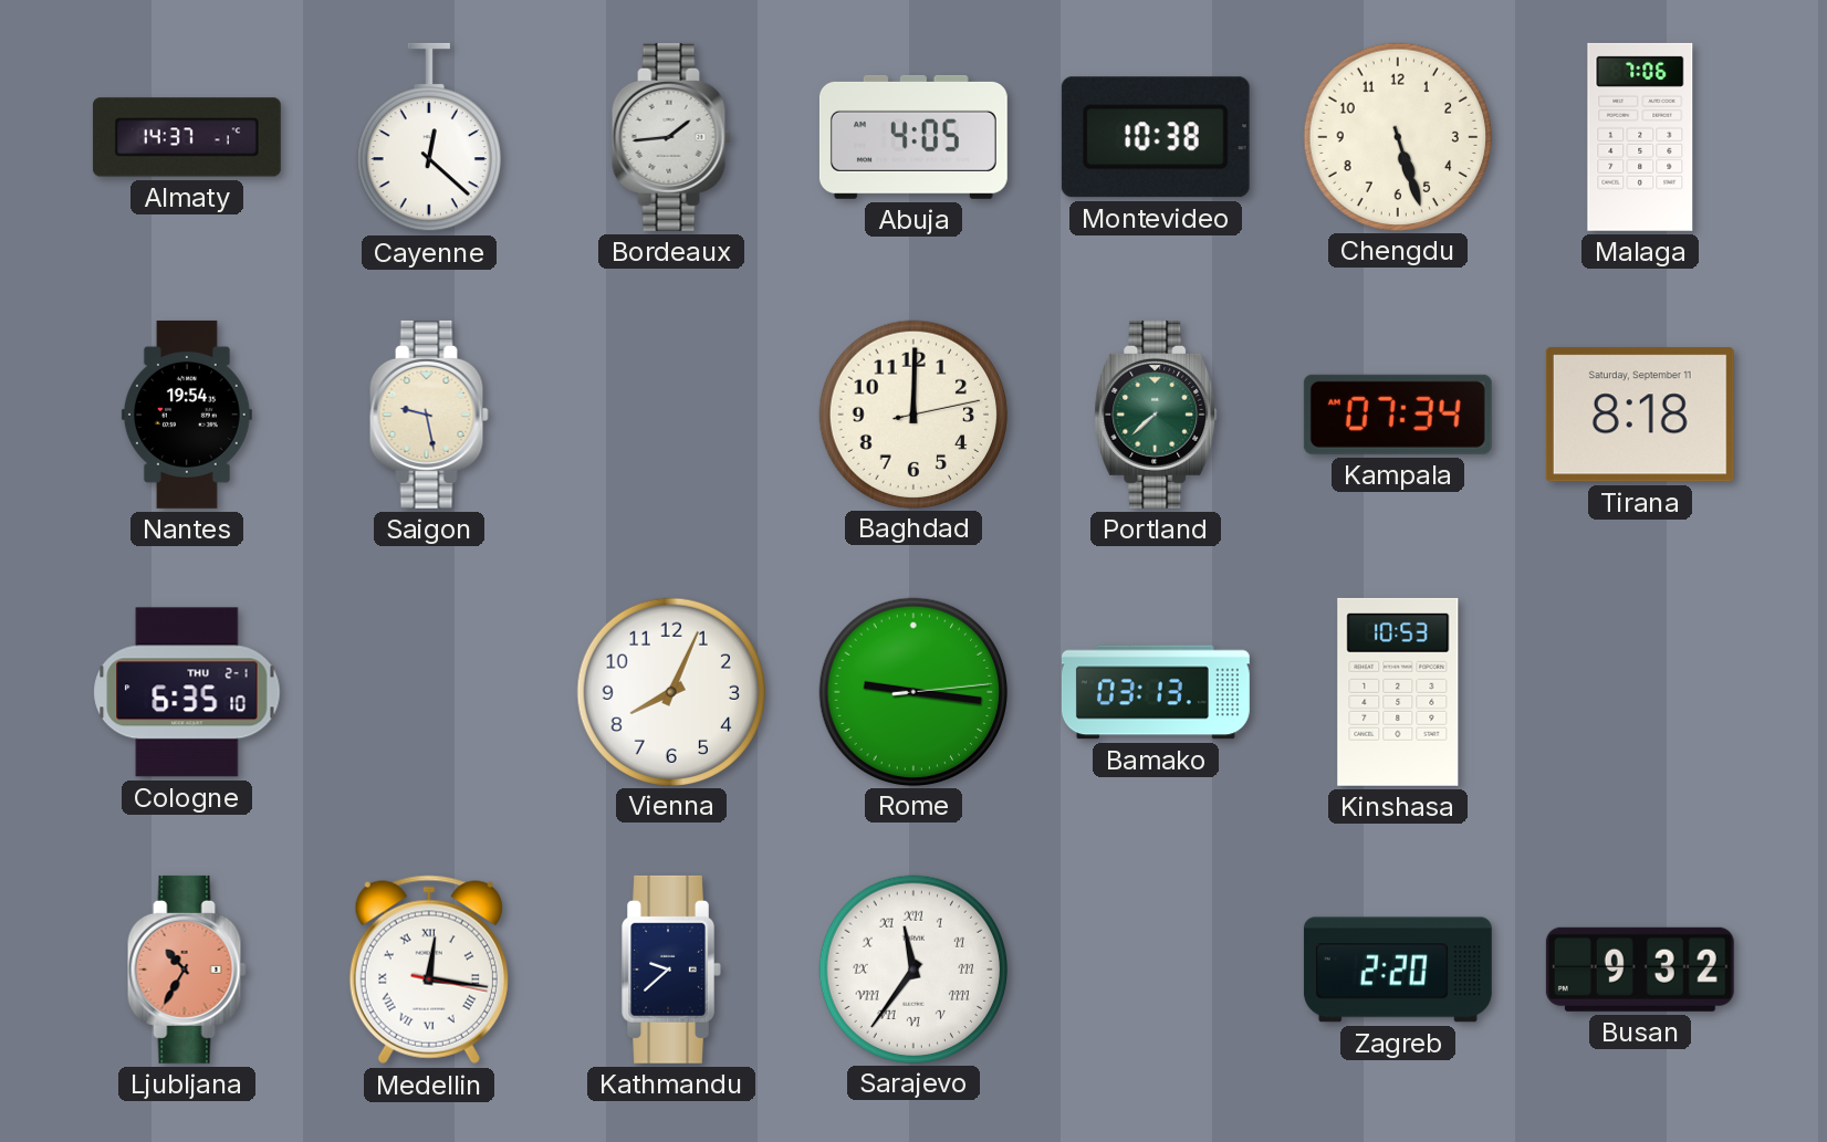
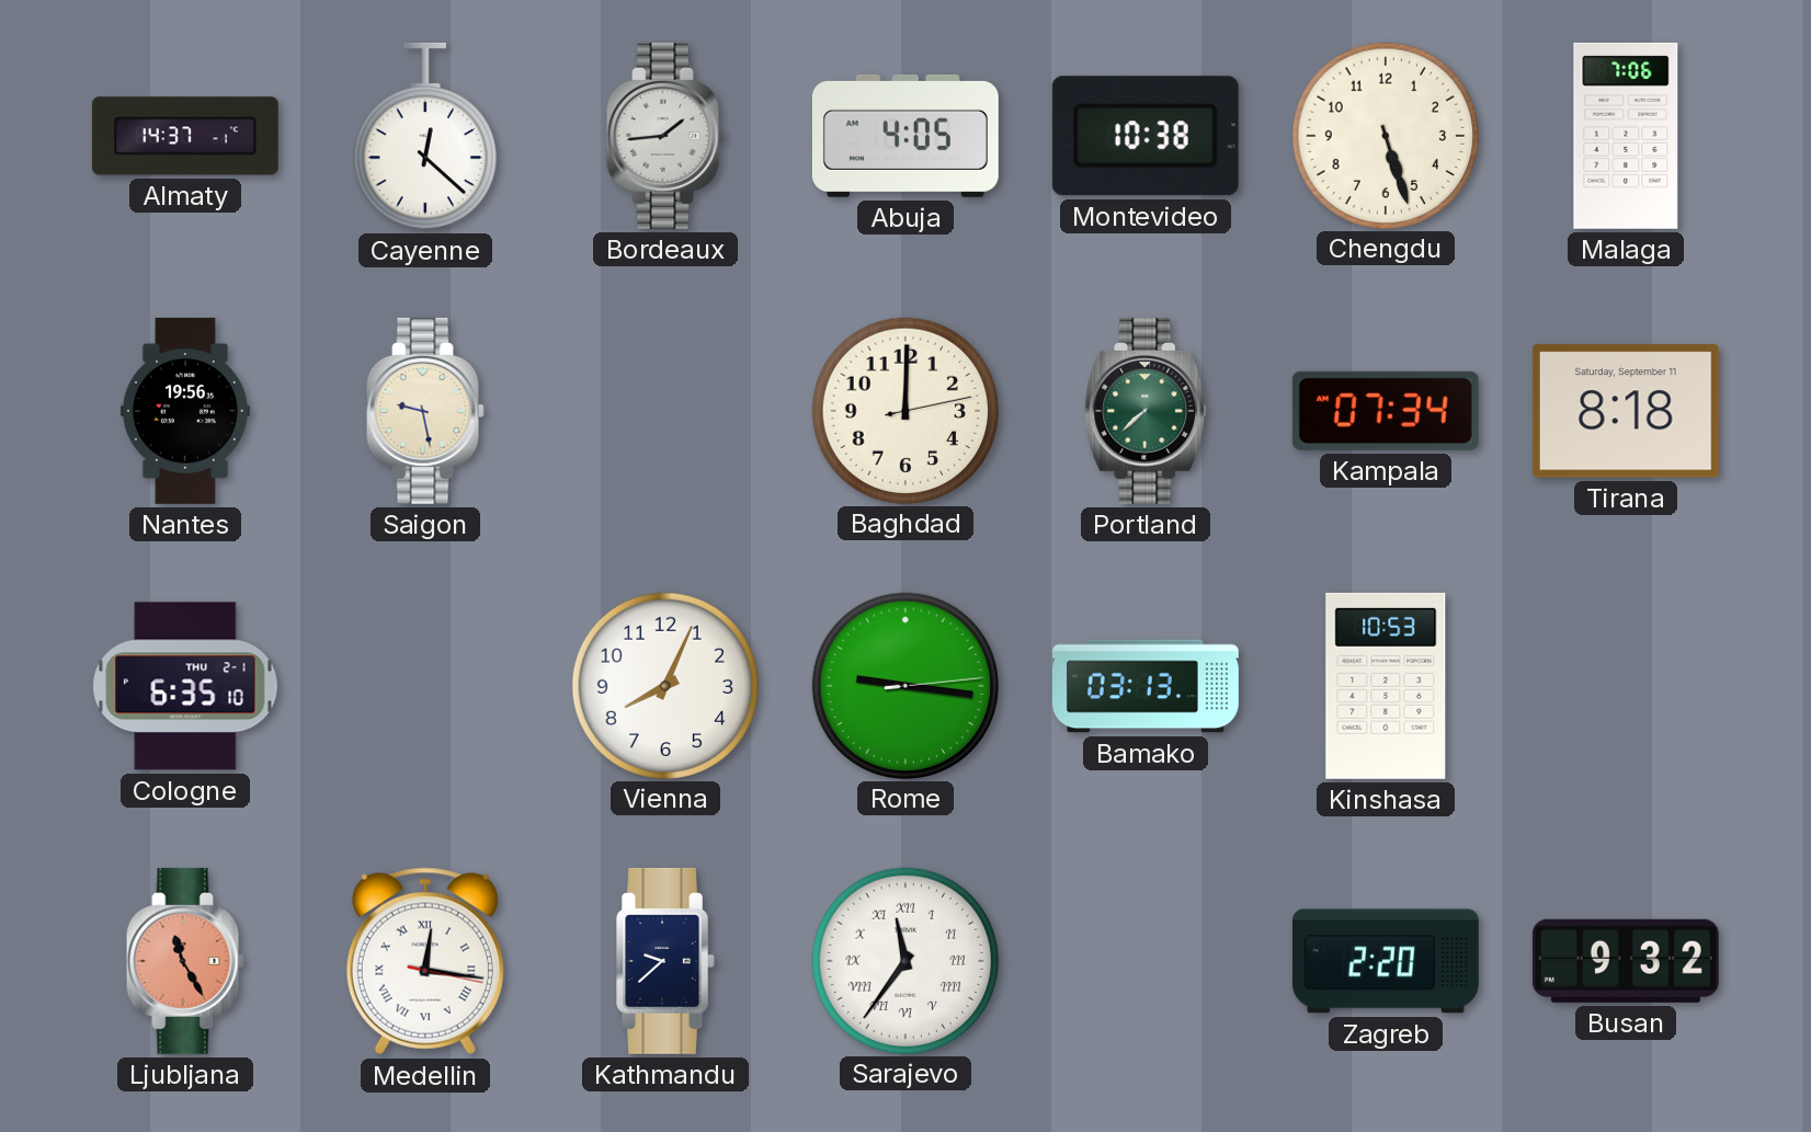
Nantes: 19:54 -> 19:56 (185, 411)
Ljubljana: 10:35 -> 11:25 (185, 961)
